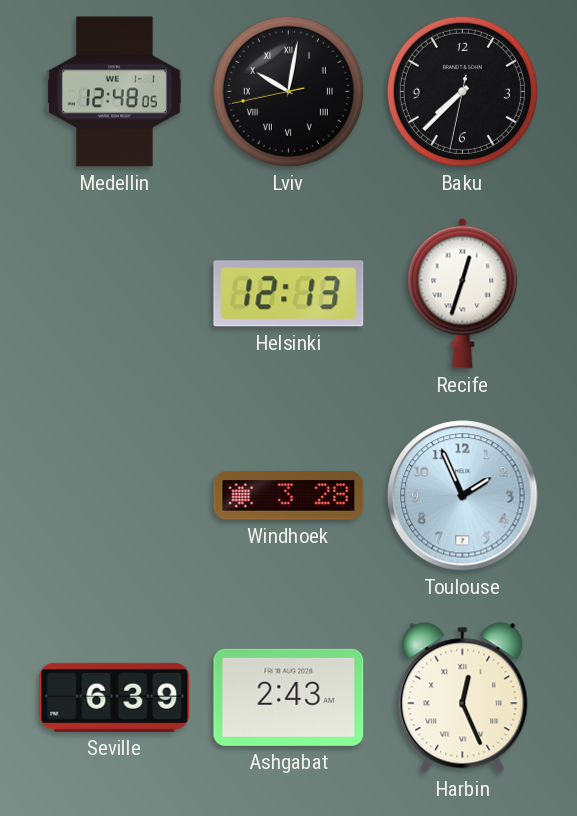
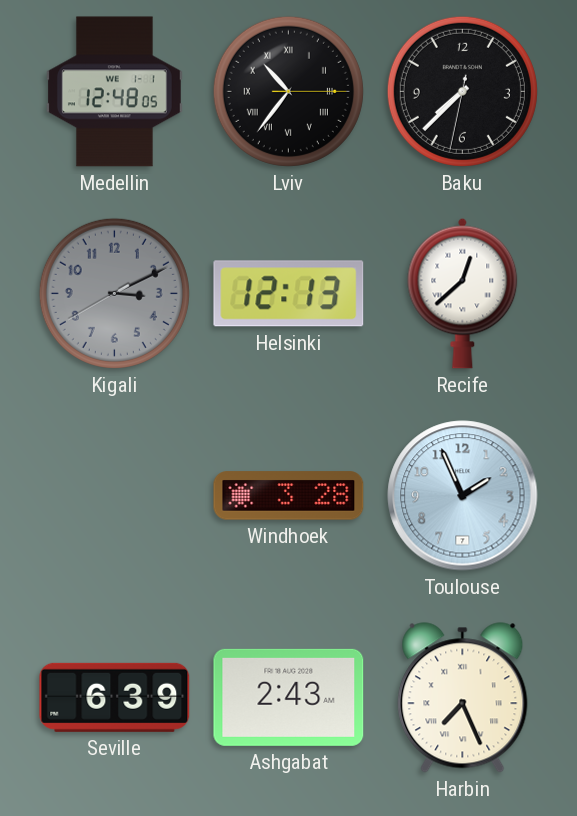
Lviv: 10:01 -> 10:36 (288, 91)
Kigali: none -> 3:10 (114, 293)
Recife: 12:33 -> 12:38 (463, 293)
Harbin: 12:26 -> 7:26 (463, 698)
